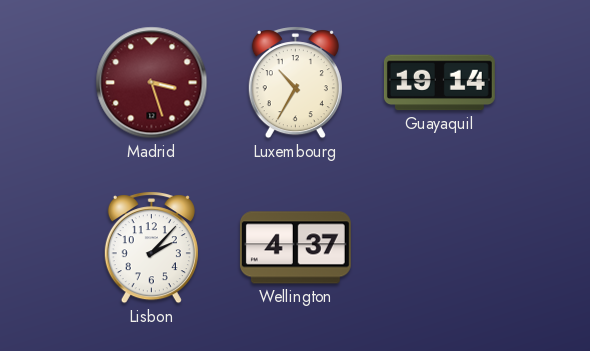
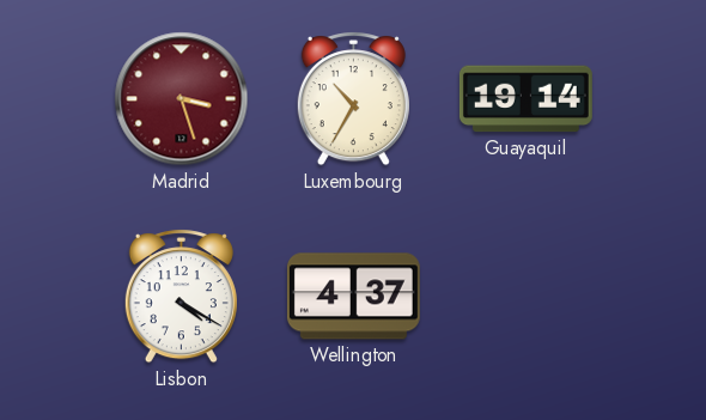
Lisbon: 2:07 -> 4:20 (181, 297)
